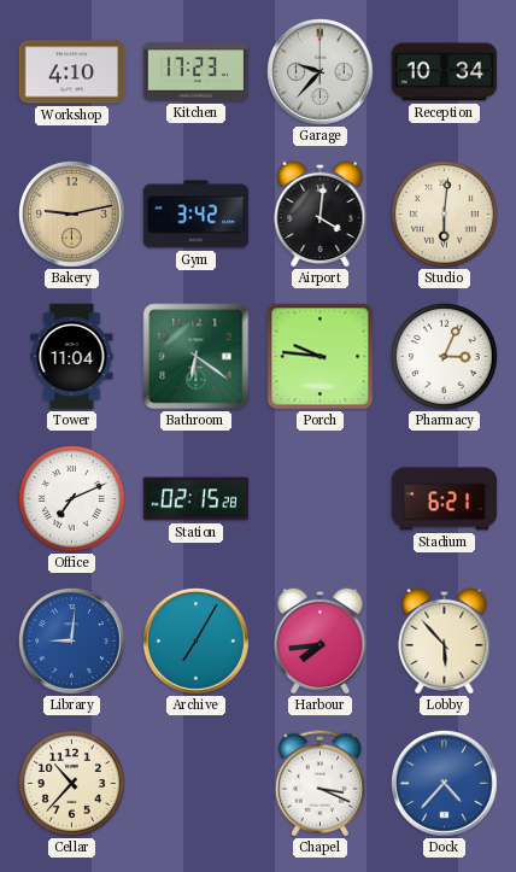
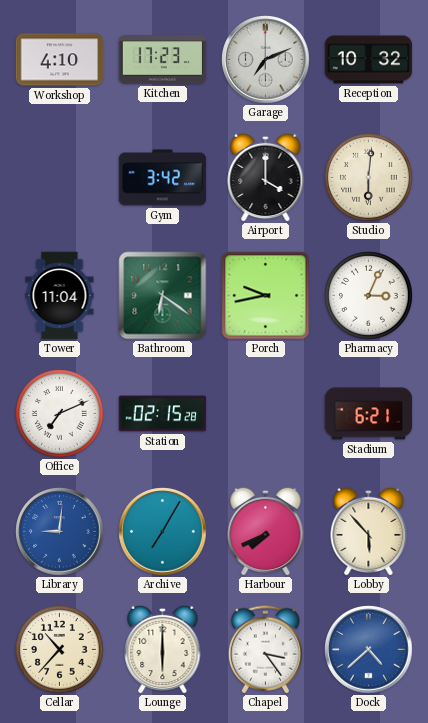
Garage: 9:37 -> 7:11 (266, 60)
Reception: 10:34 -> 10:32 (369, 60)
Bakery: 9:13 -> none (72, 215)
Airport: 4:01 -> 4:00 (266, 177)
Porch: 9:46 -> 9:43 (266, 296)
Harbour: 7:44 -> 7:41 (266, 531)
Lounge: none -> 6:00 (163, 649)
Chapel: 3:19 -> 3:24 (265, 650)
Dock: 4:37 -> 4:38 (369, 650)
